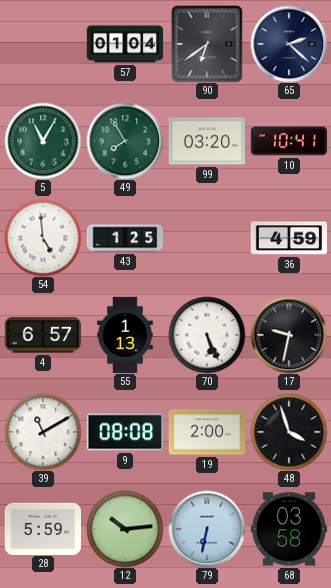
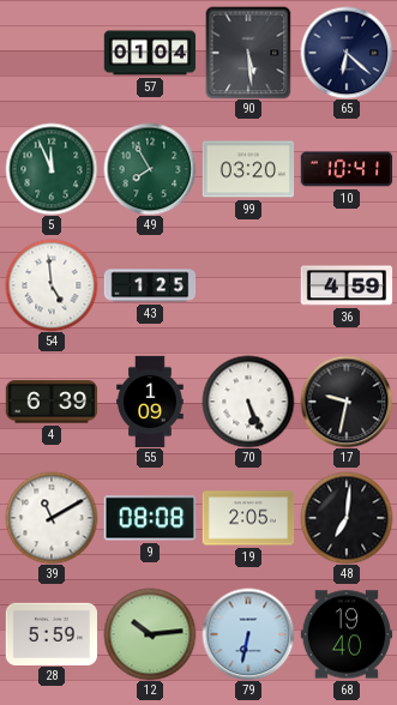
90: 6:39 -> 5:29 (248, 53)
65: 2:22 -> 6:22 (347, 53)
5: 11:05 -> 11:56 (52, 169)
4: 6:57 -> 6:39 (52, 402)
55: 1:13 -> 1:09 (150, 402)
19: 2:00 -> 2:05 (248, 518)
48: 3:57 -> 7:01 (347, 518)
68: 03:58 -> 19:40 (347, 634)
